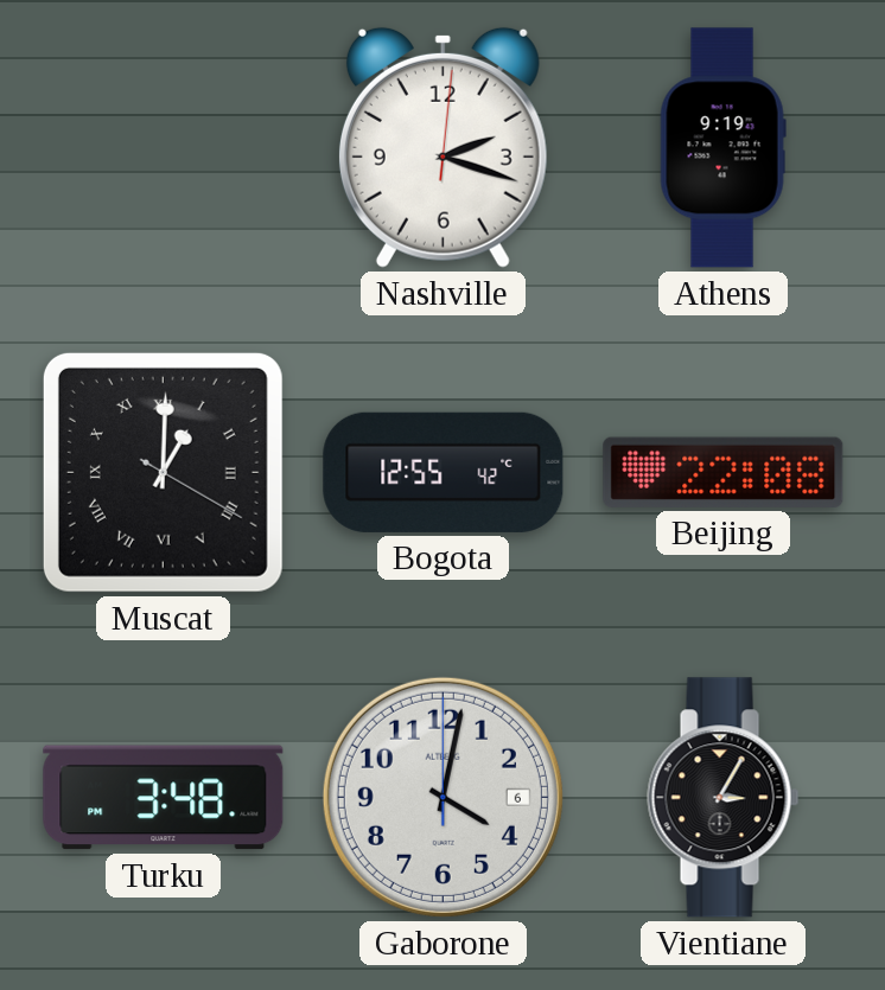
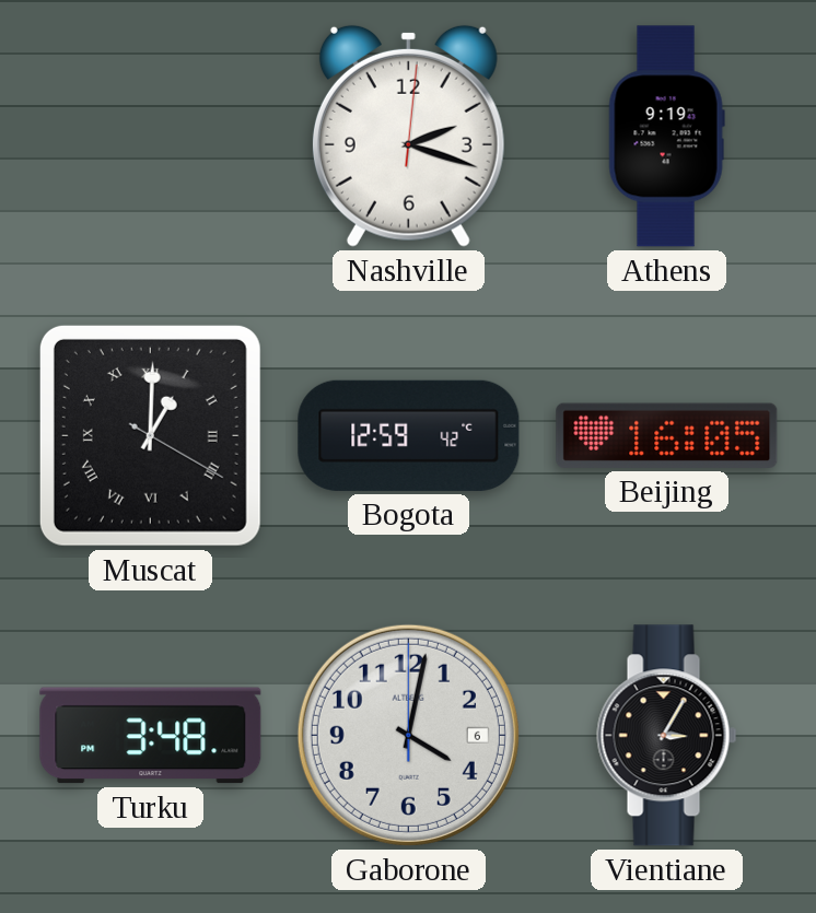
Bogota: 12:55 -> 12:59 (409, 435)
Beijing: 22:08 -> 16:05 (667, 435)
